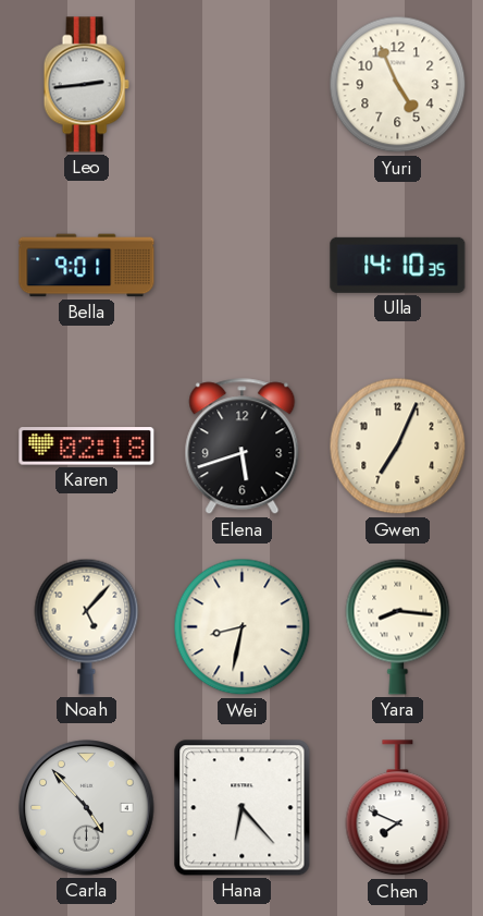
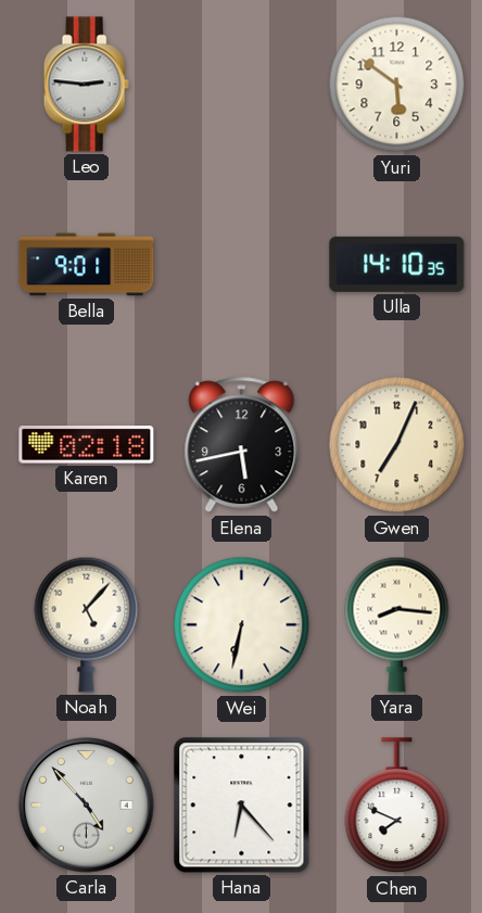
Leo: 2:44 -> 2:46 (86, 85)
Yuri: 4:56 -> 5:51 (397, 85)
Elena: 5:42 -> 5:43 (242, 445)
Wei: 8:32 -> 6:32 (242, 625)
